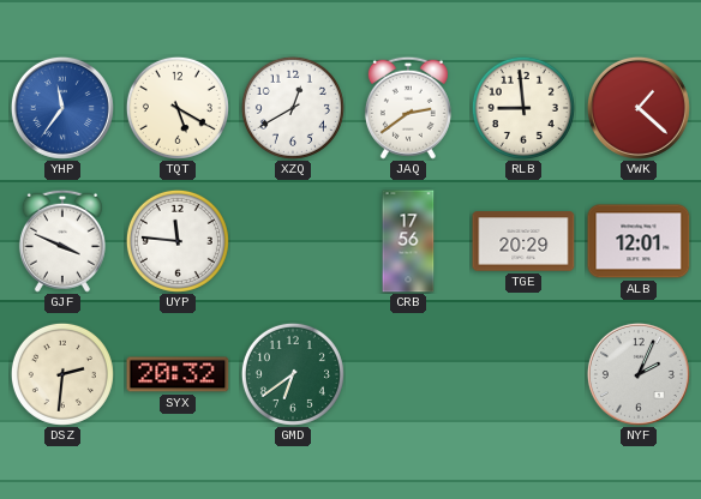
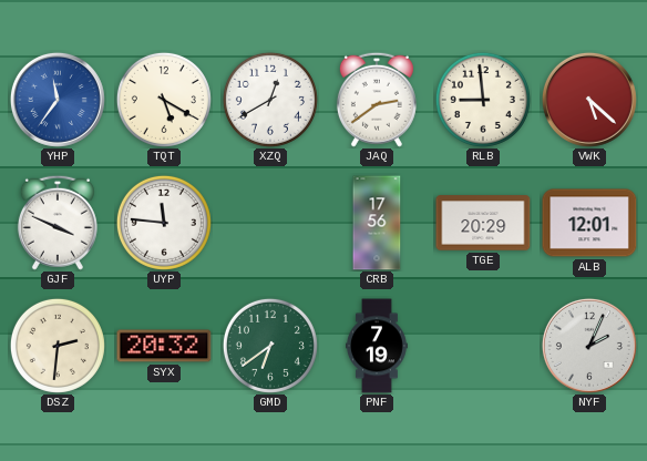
VWK: 1:22 -> 5:22 (589, 100)
PNF: none -> 7:19 (378, 346)
